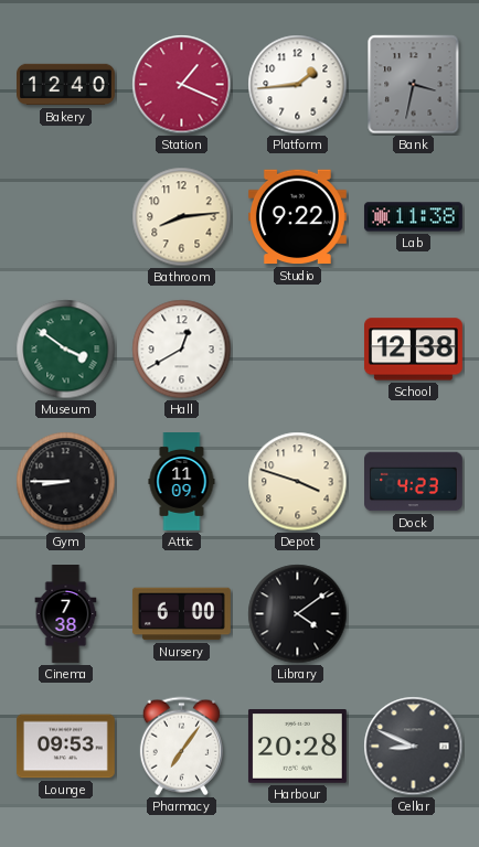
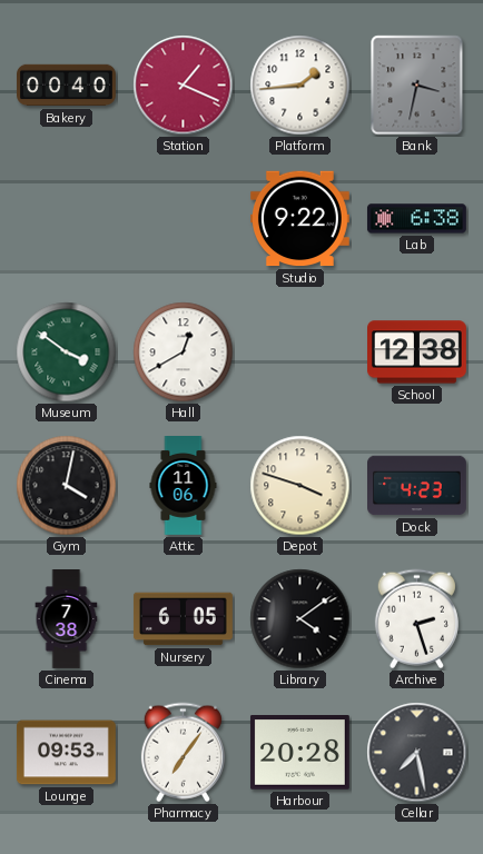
Bakery: 12:40 -> 00:40 (67, 86)
Bathroom: 8:14 -> none (182, 217)
Lab: 11:38 -> 6:38 (416, 219)
Gym: 8:45 -> 4:02 (67, 486)
Attic: 11:09 -> 11:06 (184, 486)
Nursery: 6:00 -> 6:05 (183, 619)
Archive: none -> 2:27 (416, 619)
Cellar: 8:49 -> 7:28 (417, 753)
